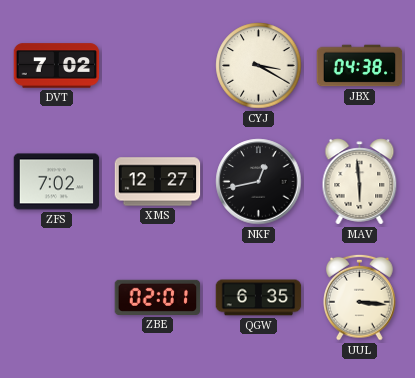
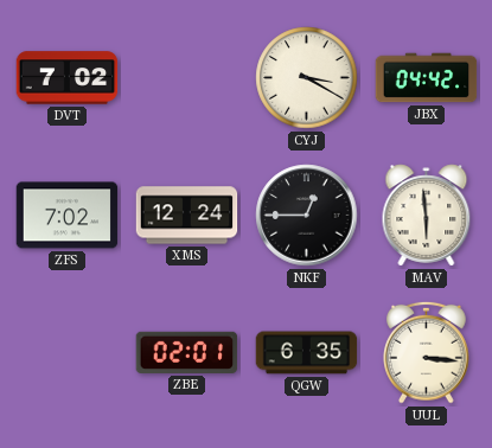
JBX: 04:38 -> 04:42 (427, 78)
XMS: 12:27 -> 12:24 (187, 216)
NKF: 12:43 -> 12:45 (307, 216)
